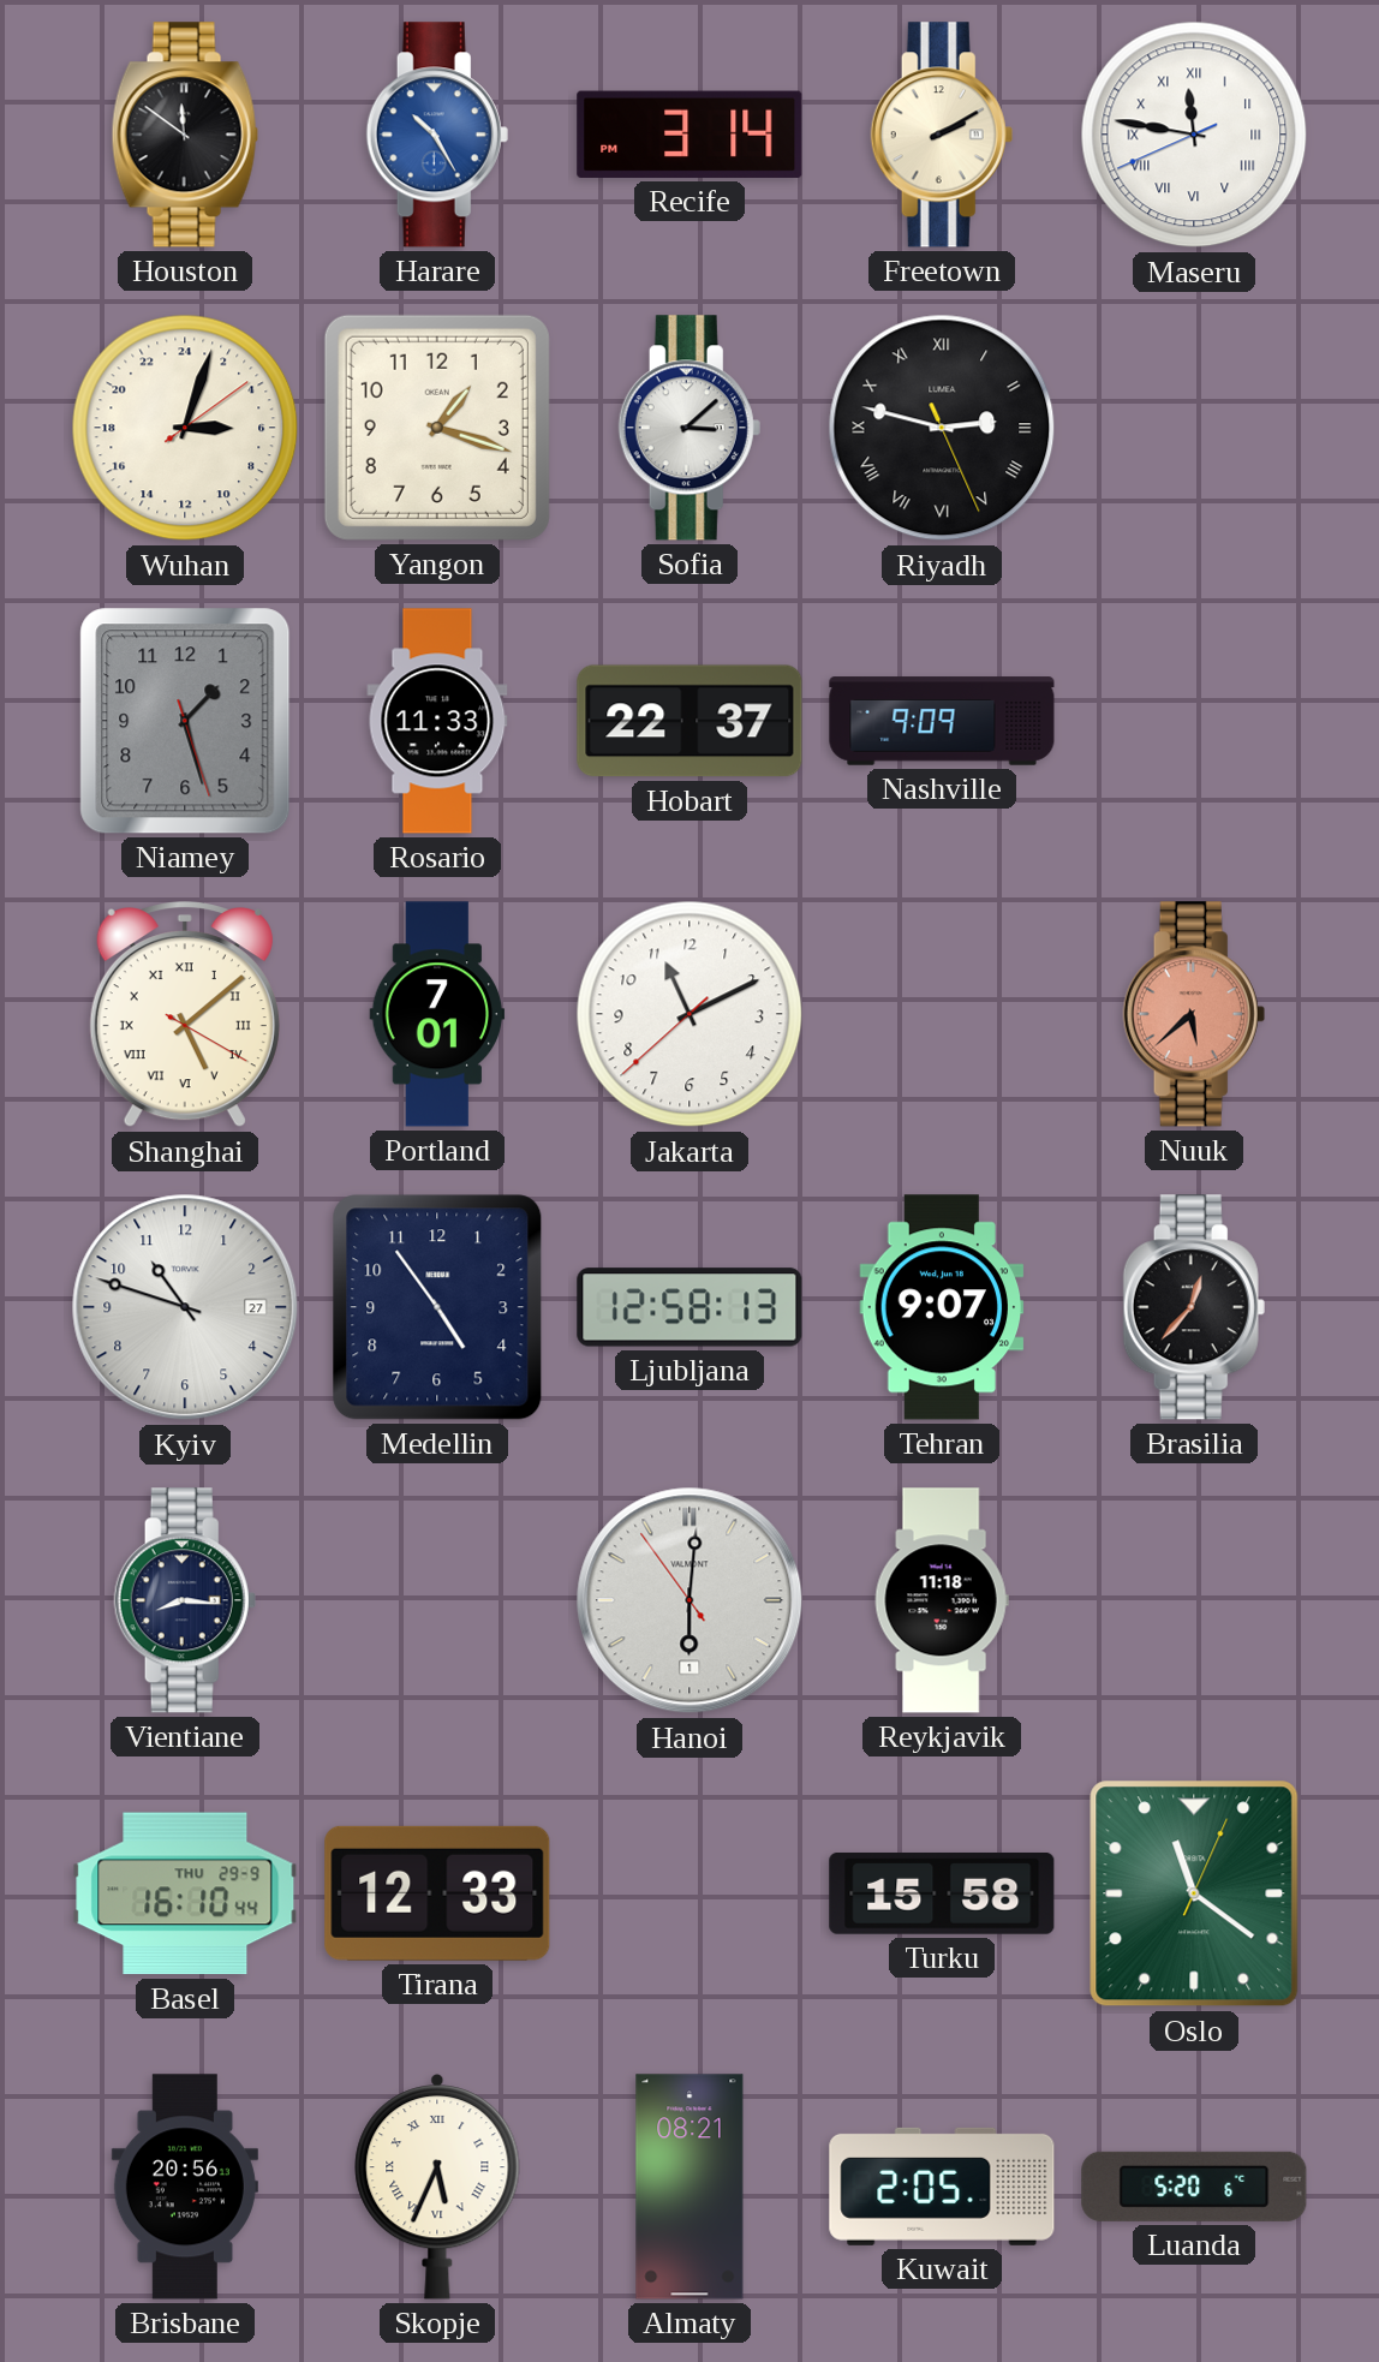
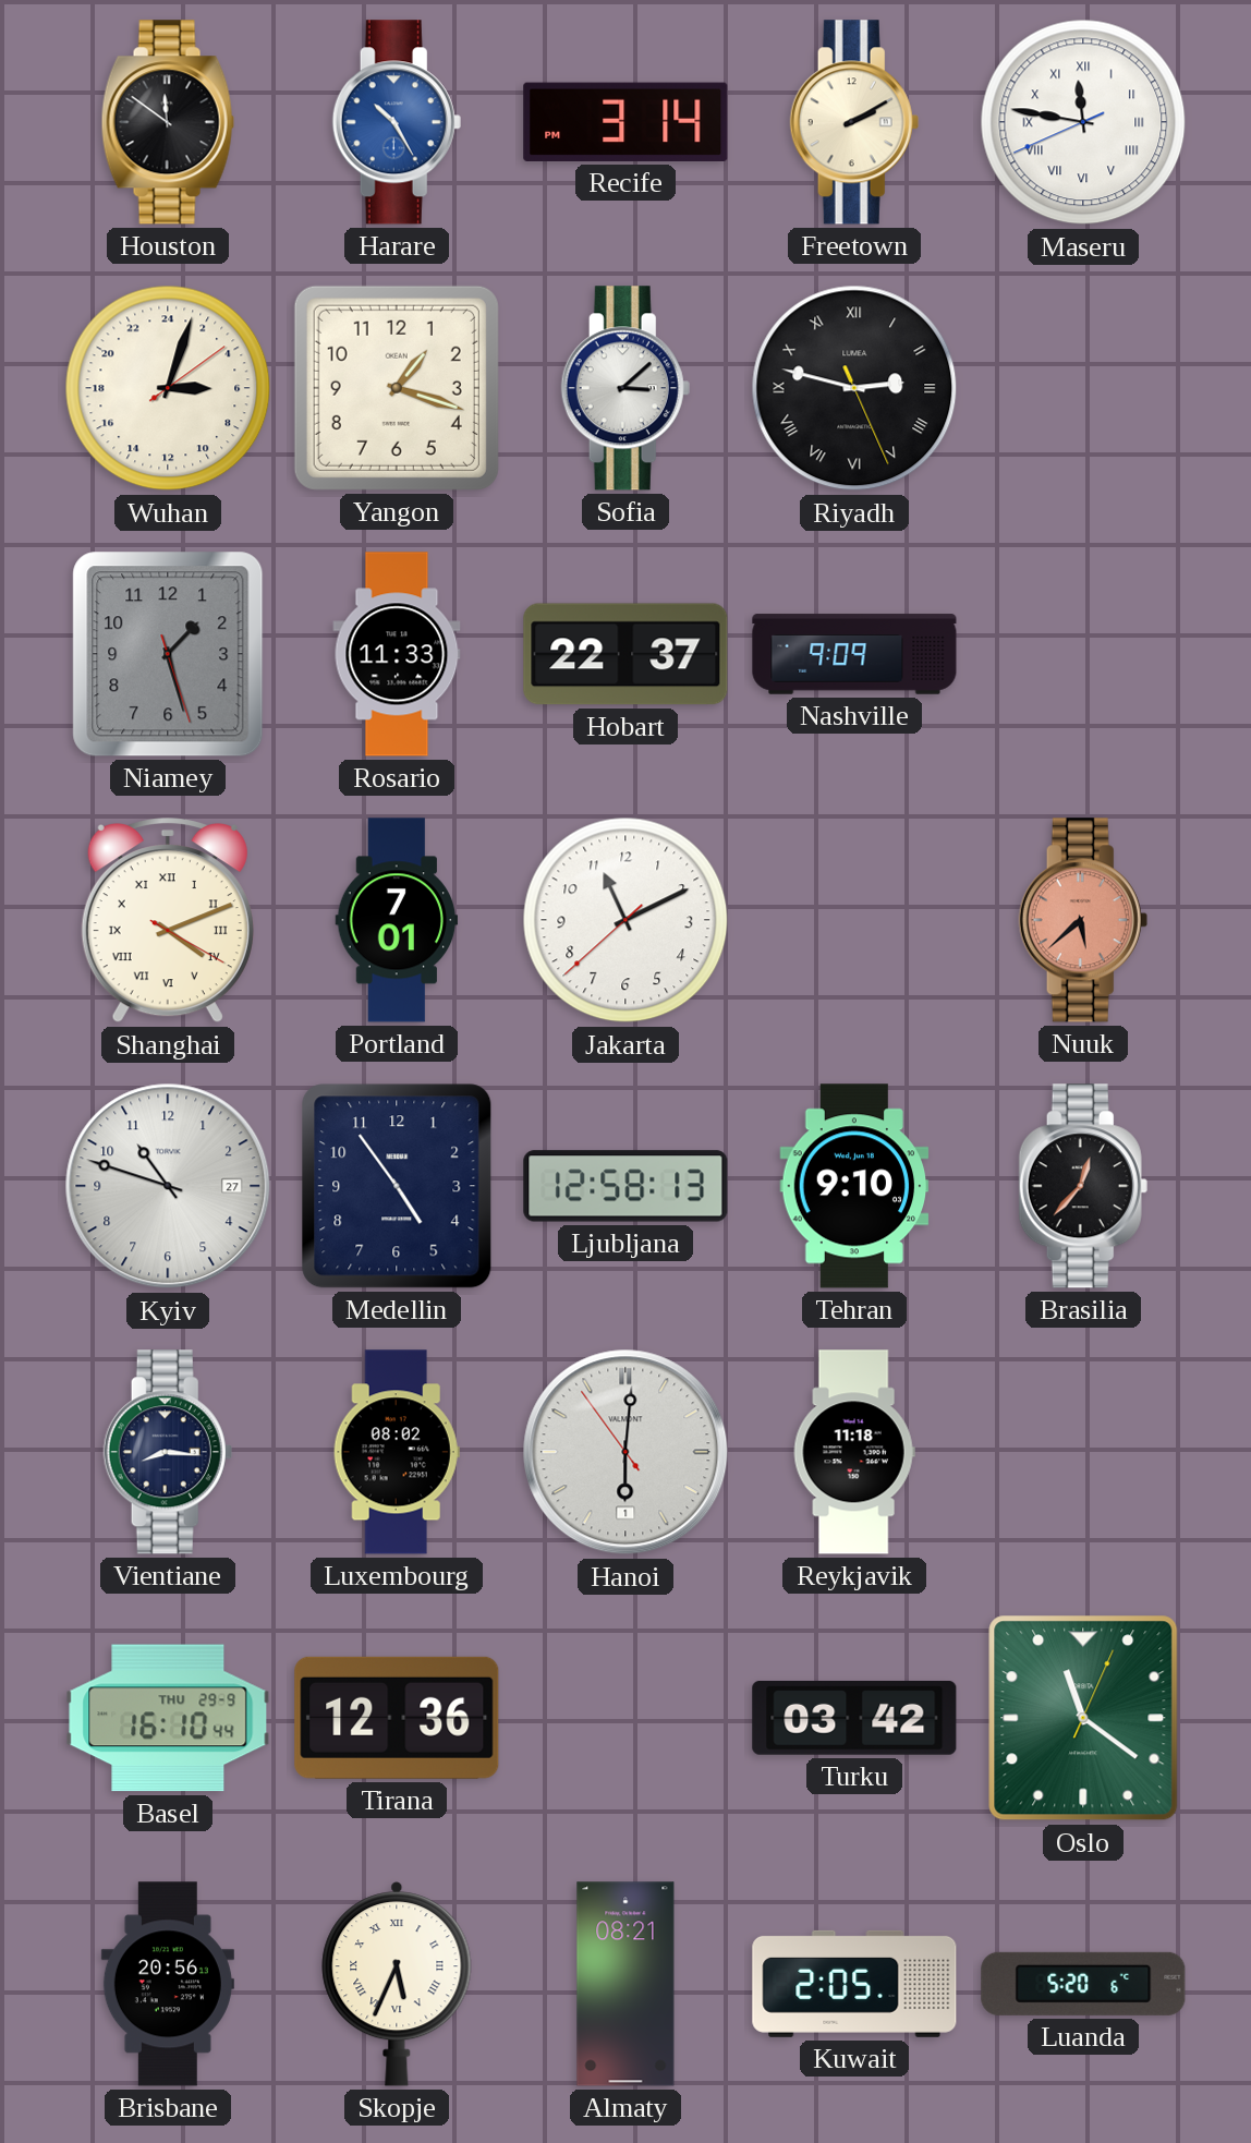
Shanghai: 5:08 -> 4:11 (168, 921)
Tehran: 9:07 -> 9:10 (854, 1186)
Luxembourg: none -> 08:02 (397, 1452)
Tirana: 12:33 -> 12:36 (397, 1718)
Turku: 15:58 -> 03:42 (854, 1718)
